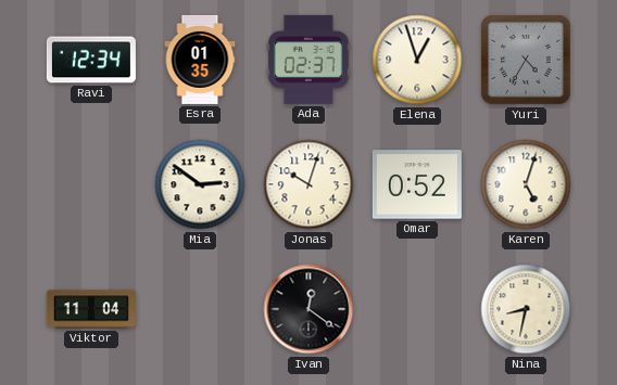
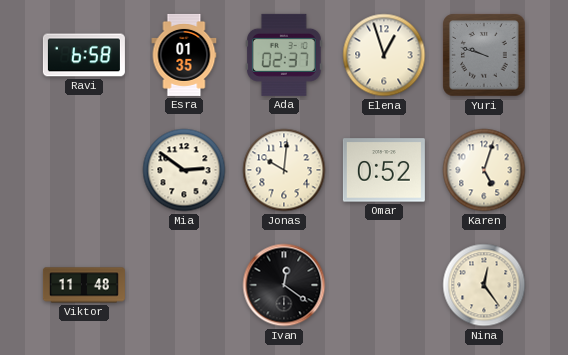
Ravi: 12:34 -> 6:58 (84, 55)
Yuri: 4:35 -> 9:48 (484, 55)
Jonas: 10:03 -> 10:01 (284, 170)
Viktor: 11:04 -> 11:48 (84, 285)
Nina: 8:32 -> 12:24 (484, 285)
